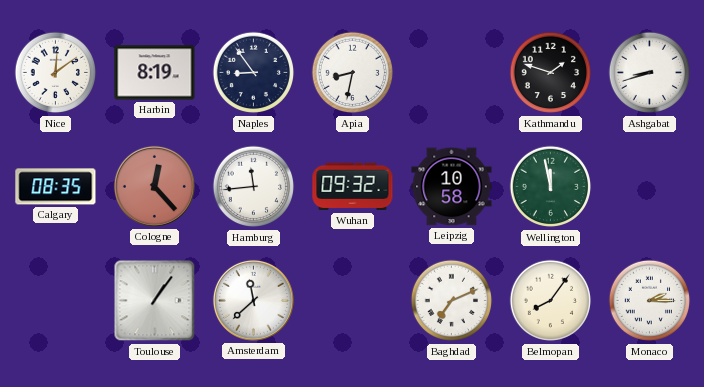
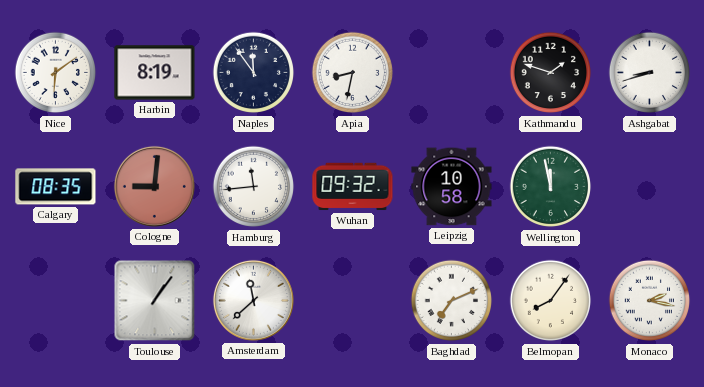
Nice: 12:09 -> 6:09 (56, 73)
Naples: 8:54 -> 11:54 (254, 73)
Cologne: 12:23 -> 9:01 (154, 186)
Monaco: 2:15 -> 2:17 (650, 301)
